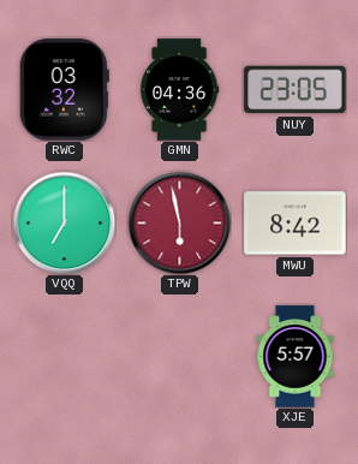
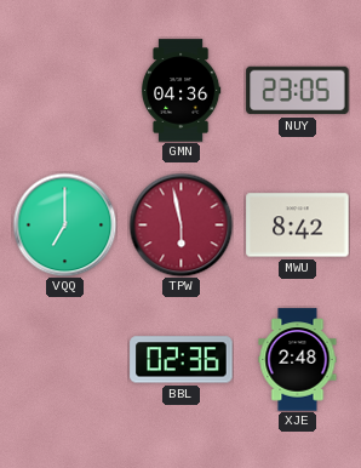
RWC: 03:32 -> none (64, 90)
BBL: none -> 02:36 (182, 360)
XJE: 5:57 -> 2:48 (298, 360)
